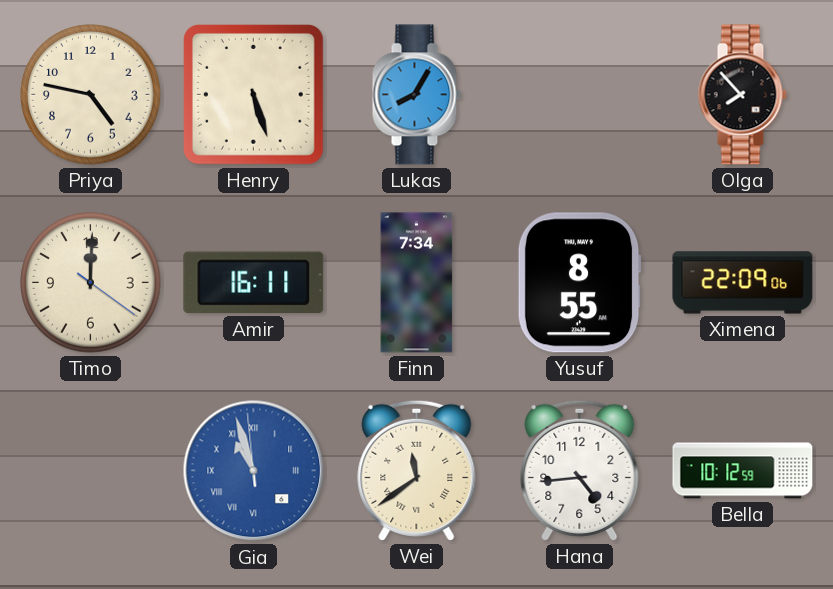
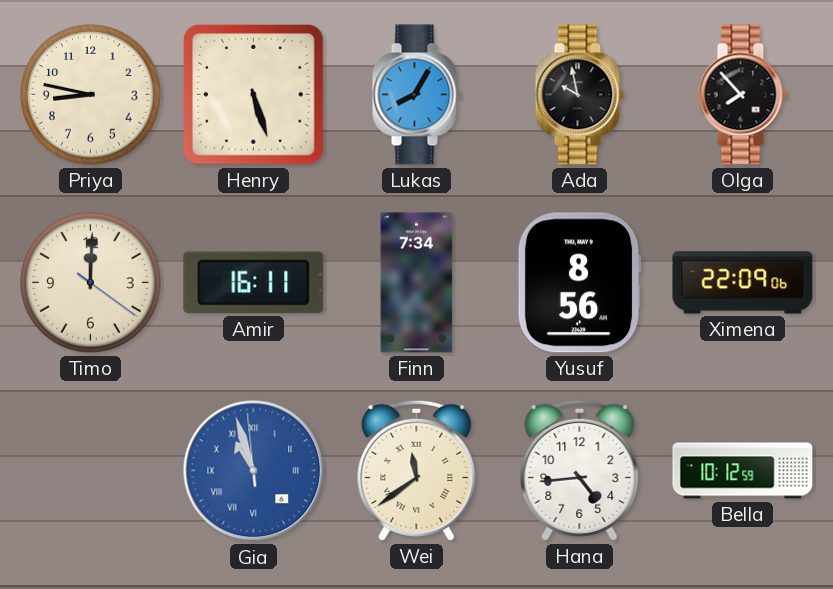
Priya: 4:47 -> 8:47 (91, 95)
Ada: none -> 9:58 (579, 95)
Yusuf: 8:55 -> 8:56 (579, 283)
